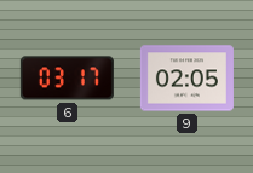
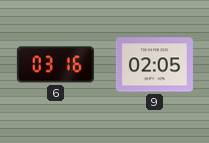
6: 03:17 -> 03:16 (55, 65)
